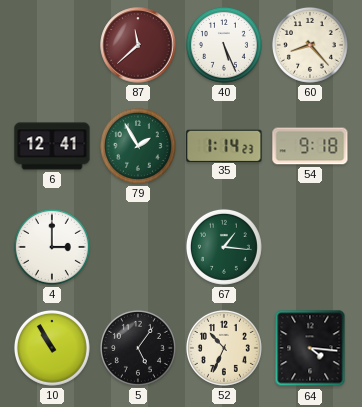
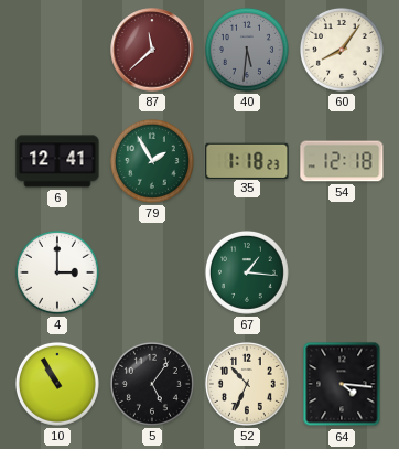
40: 5:26 -> 5:31 (247, 50)
40 dial: white -> grey (247, 50)
60: 8:23 -> 8:06 (342, 50)
35: 1:14 -> 1:18 (247, 160)
54: 9:18 -> 12:18 (342, 161)
